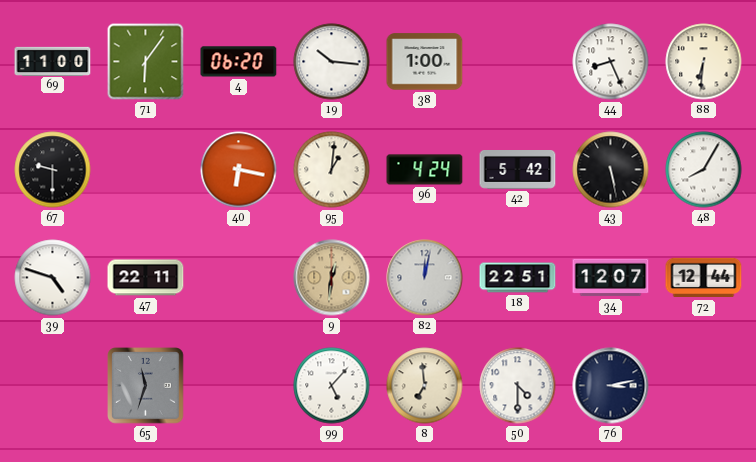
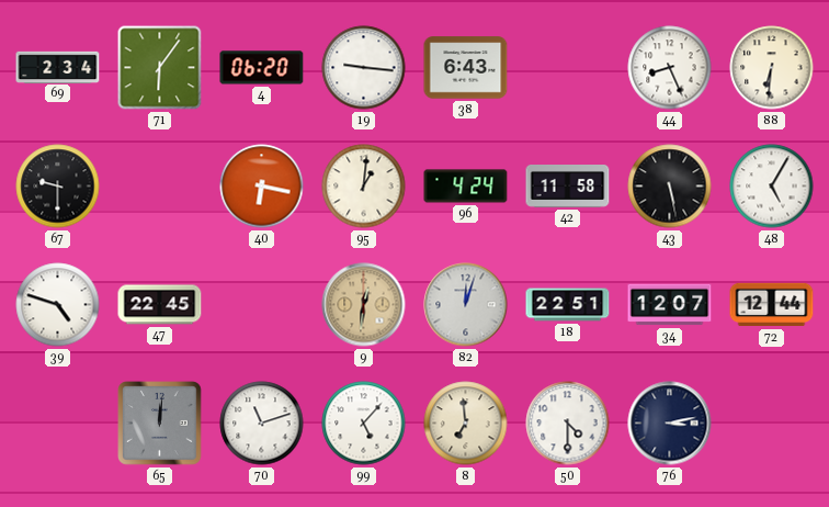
69: 11:00 -> 2:34 (58, 67)
19: 10:16 -> 9:16 (364, 68)
38: 1:00 -> 6:43 (466, 68)
42: 5:42 -> 11:58 (568, 187)
48: 8:05 -> 5:05 (772, 187)
47: 22:11 -> 22:45 (160, 305)
82: 12:02 -> 12:03 (466, 305)
65: 11:33 -> 12:01 (160, 424)
70: none -> 11:12 (262, 424)
